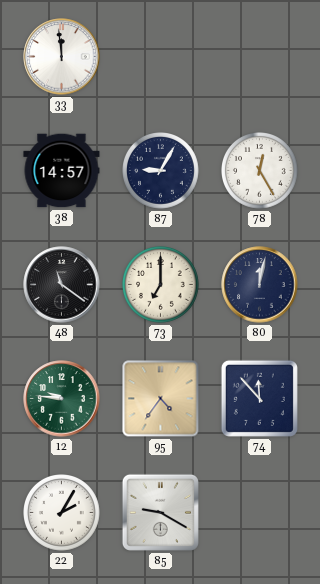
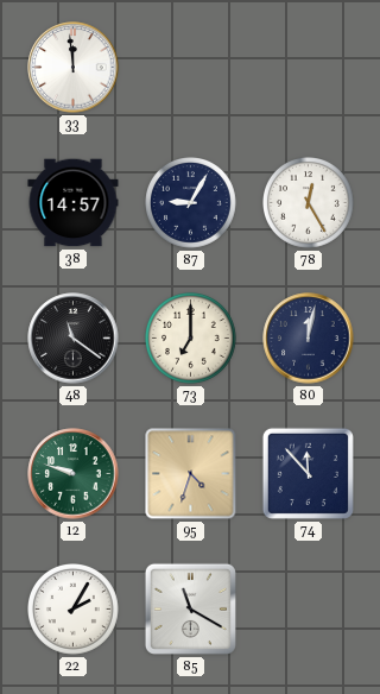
12: 9:46 -> 9:48 (74, 474)
95: 4:36 -> 4:33 (191, 474)
85: 9:20 -> 11:20 (190, 608)
